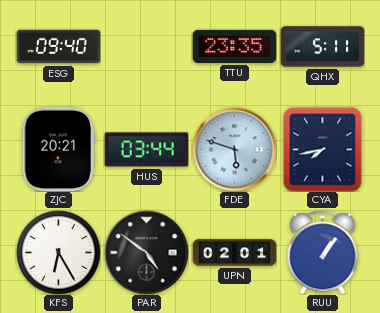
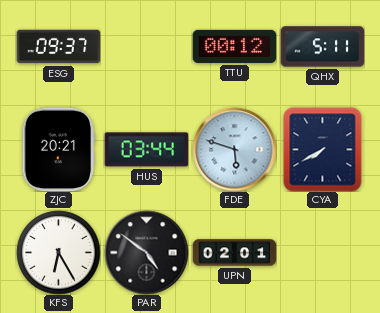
ESG: 09:40 -> 09:37 (58, 47)
TTU: 23:35 -> 00:12 (234, 46)
CYA: 7:43 -> 7:40 (323, 149)
RUU: 1:06 -> none (323, 252)
